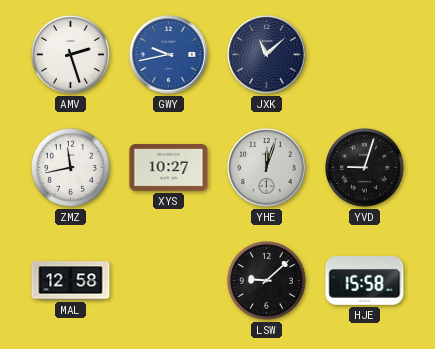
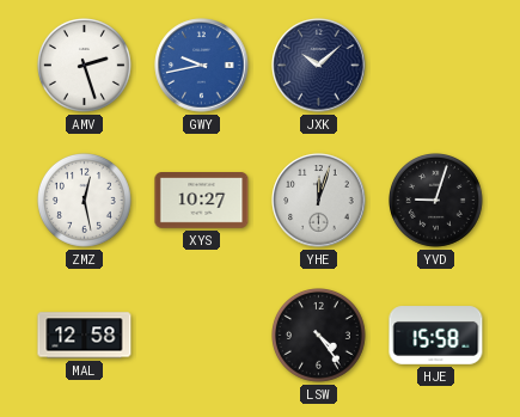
JXK: 11:08 -> 10:08 (319, 66)
ZMZ: 11:43 -> 12:28 (85, 201)
LSW: 9:08 -> 4:24 (319, 336)
